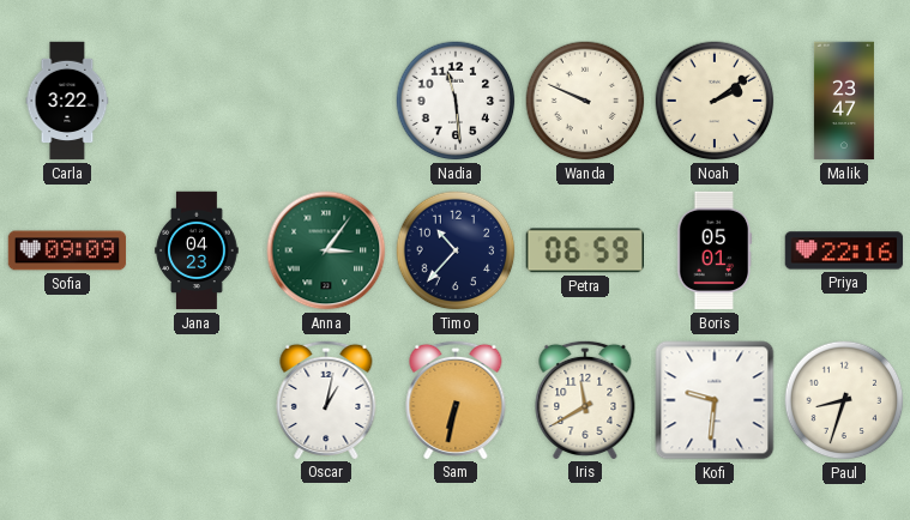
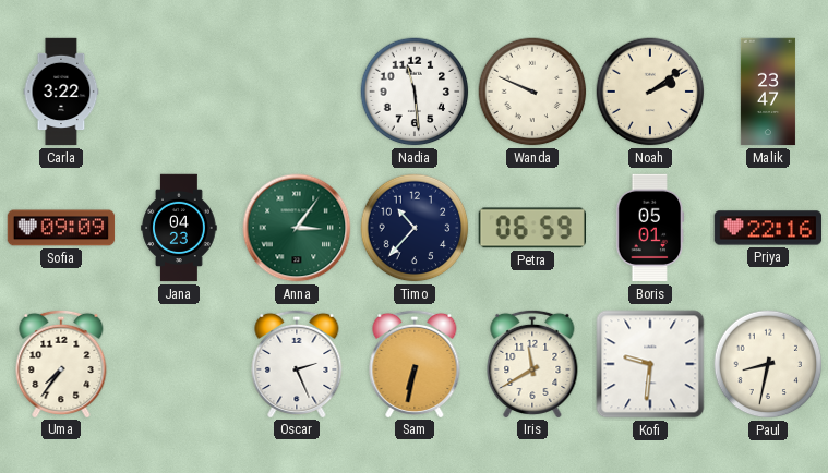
Uma: none -> 7:36 (61, 363)
Oscar: 1:02 -> 2:26 (297, 363)
Paul: 8:33 -> 8:32 (768, 364)
